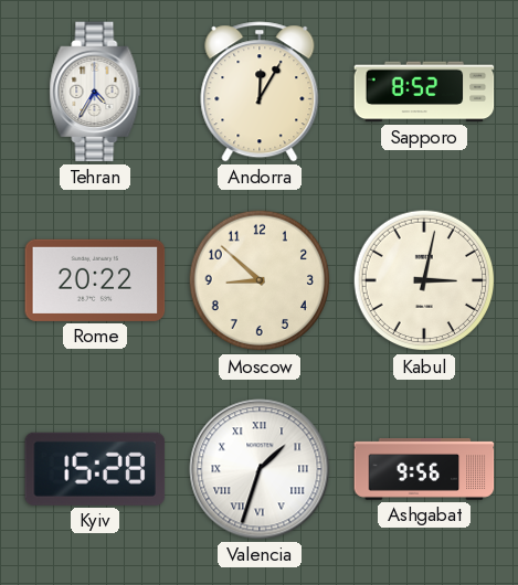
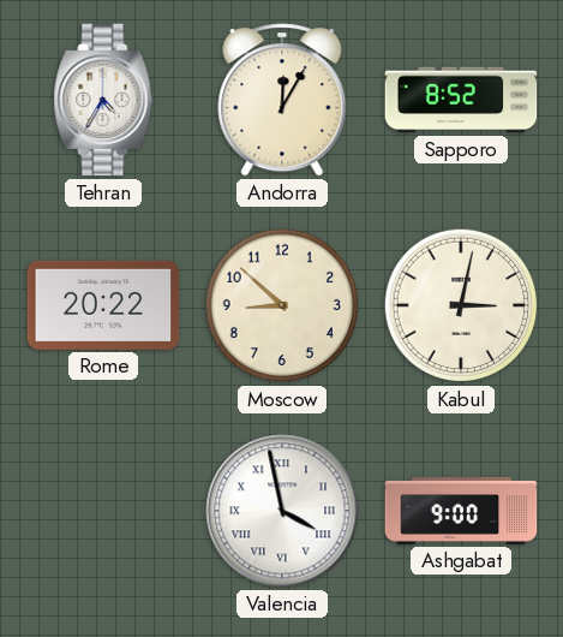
Kyiv: 15:28 -> none (95, 469)
Valencia: 1:33 -> 3:58 (282, 511)
Ashgabat: 9:56 -> 9:00 (461, 511)
